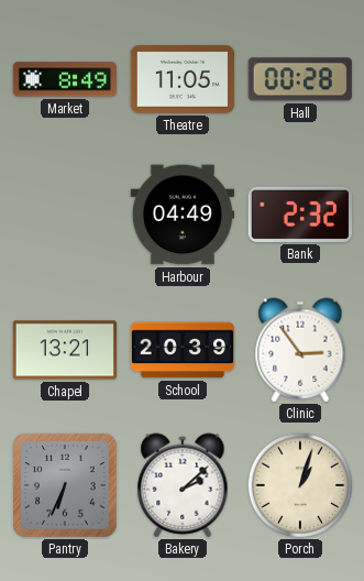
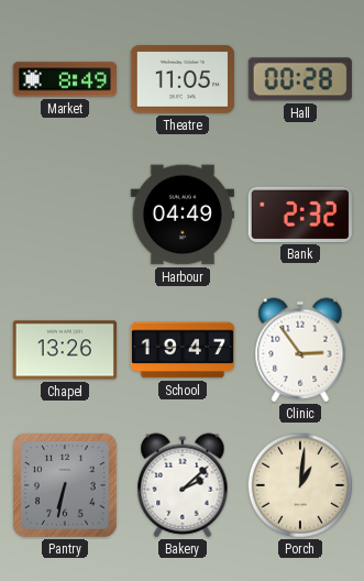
Chapel: 13:21 -> 13:26 (65, 350)
School: 20:39 -> 19:47 (181, 350)
Pantry: 6:34 -> 6:32 (65, 485)
Porch: 1:03 -> 1:01 (300, 485)
